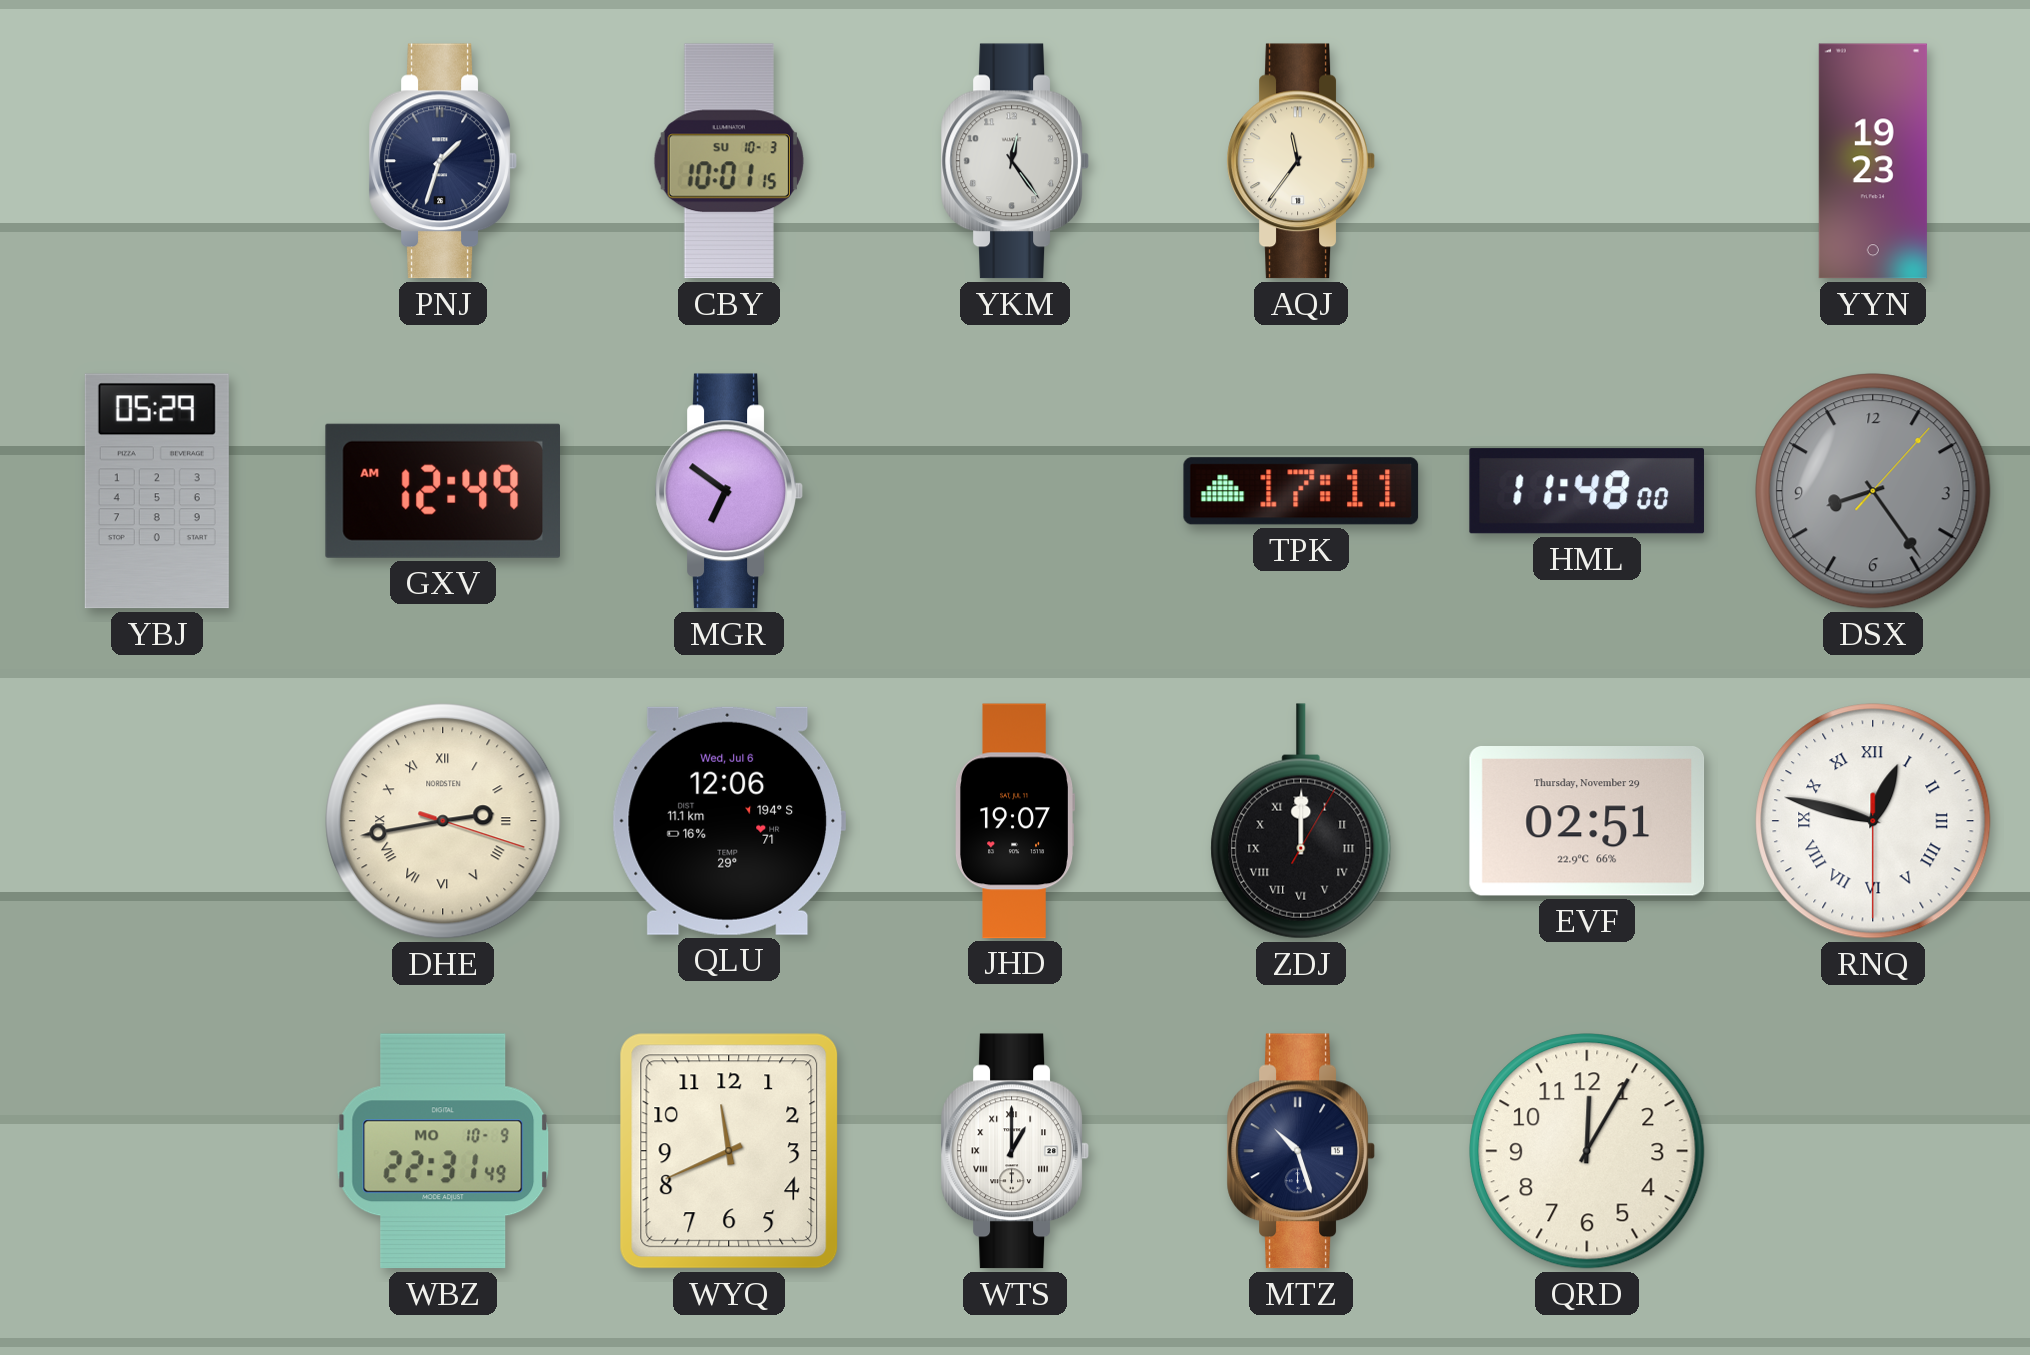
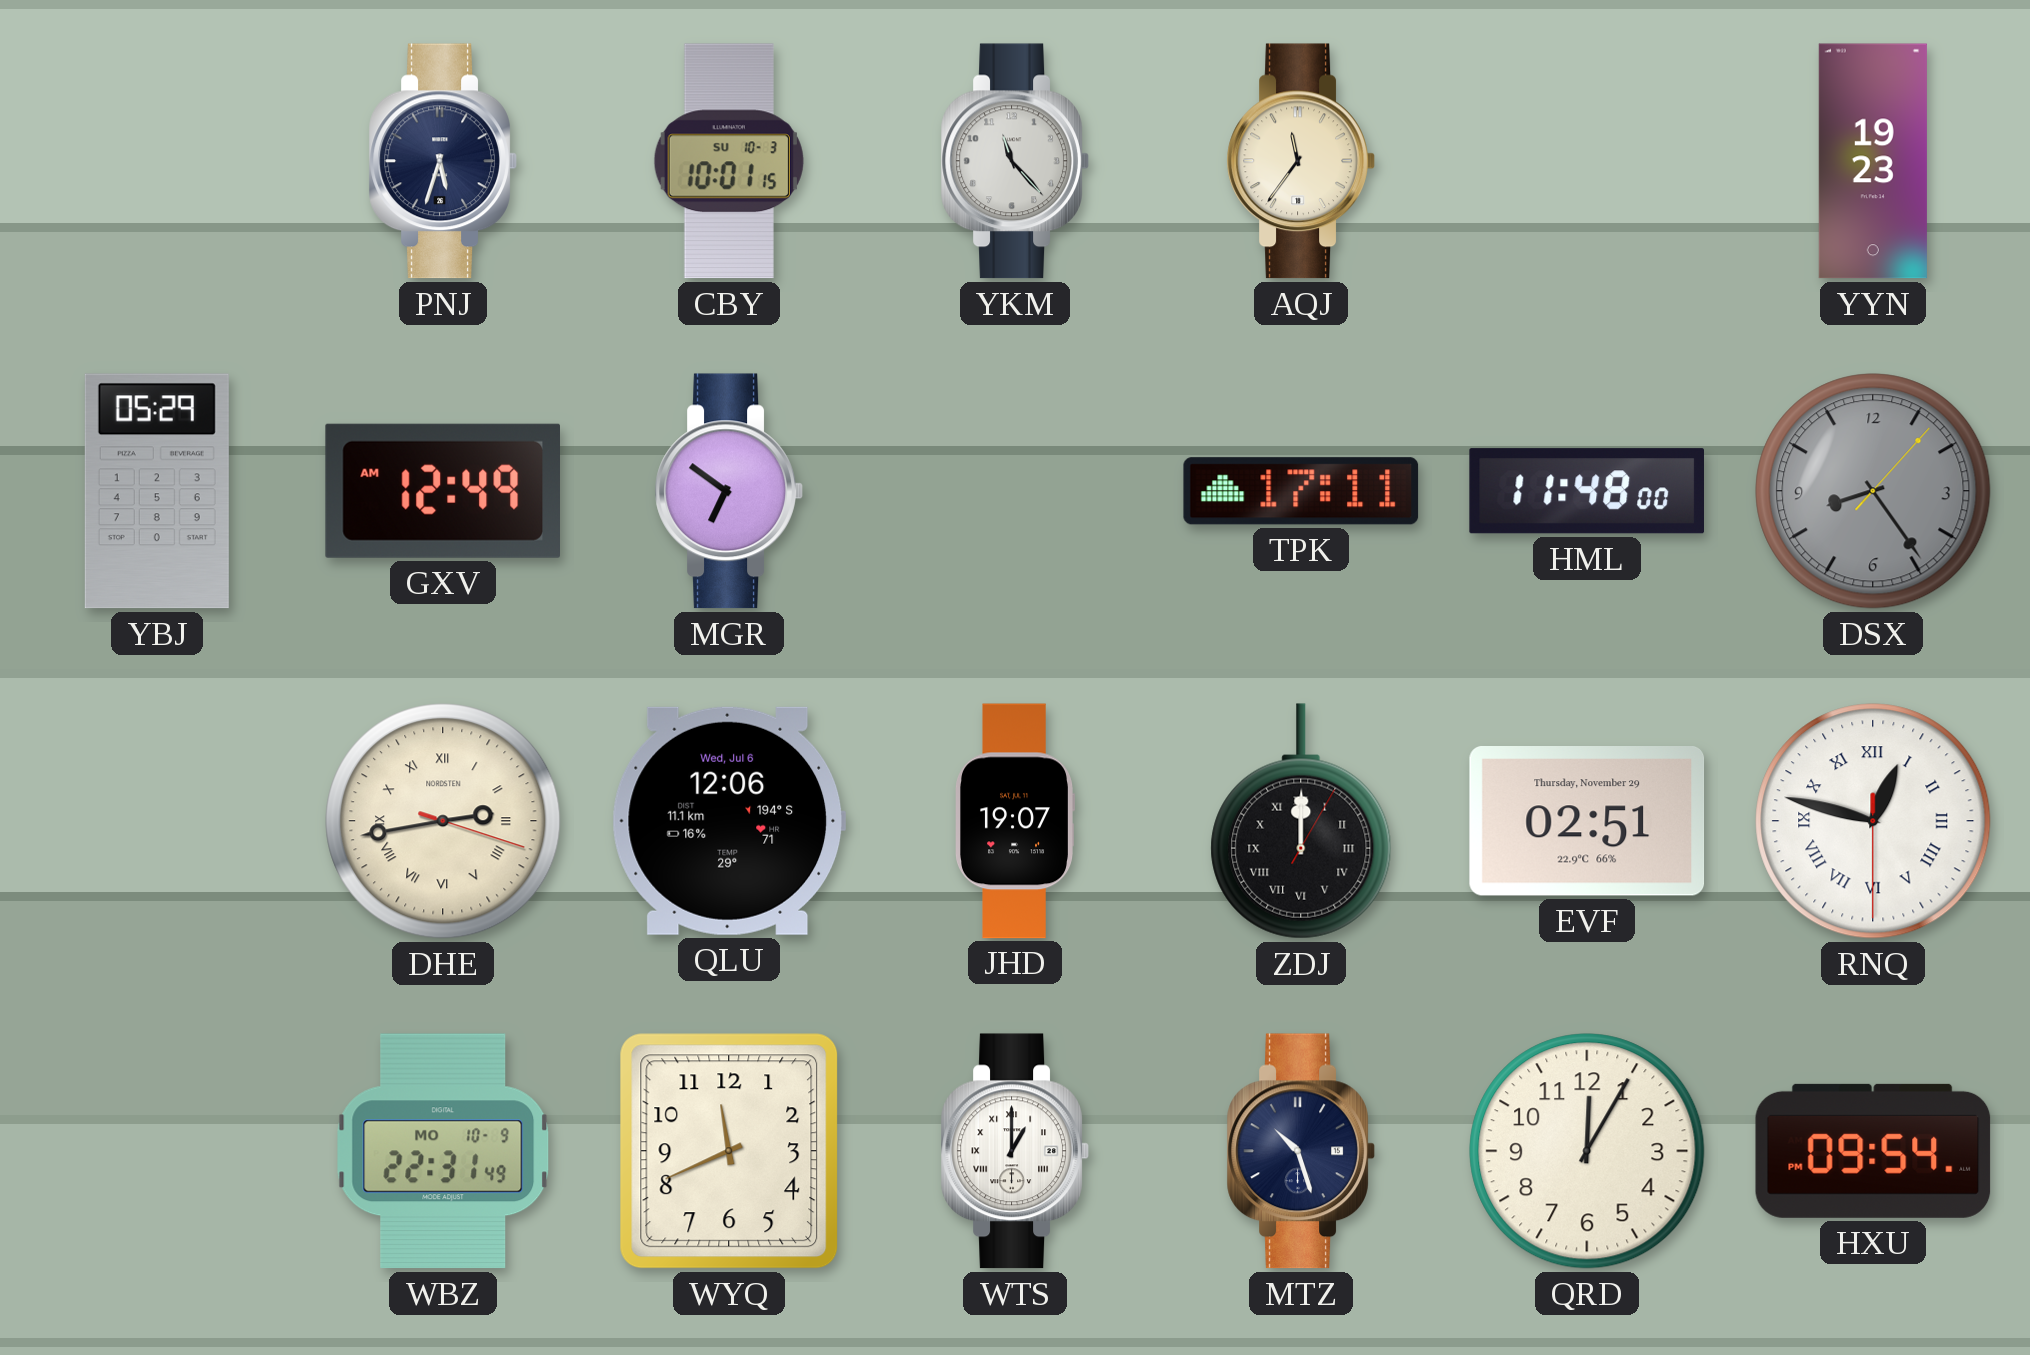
PNJ: 1:33 -> 5:33 (443, 161)
YKM: 12:24 -> 11:23 (1015, 161)
HXU: none -> 09:54 (1873, 1151)
